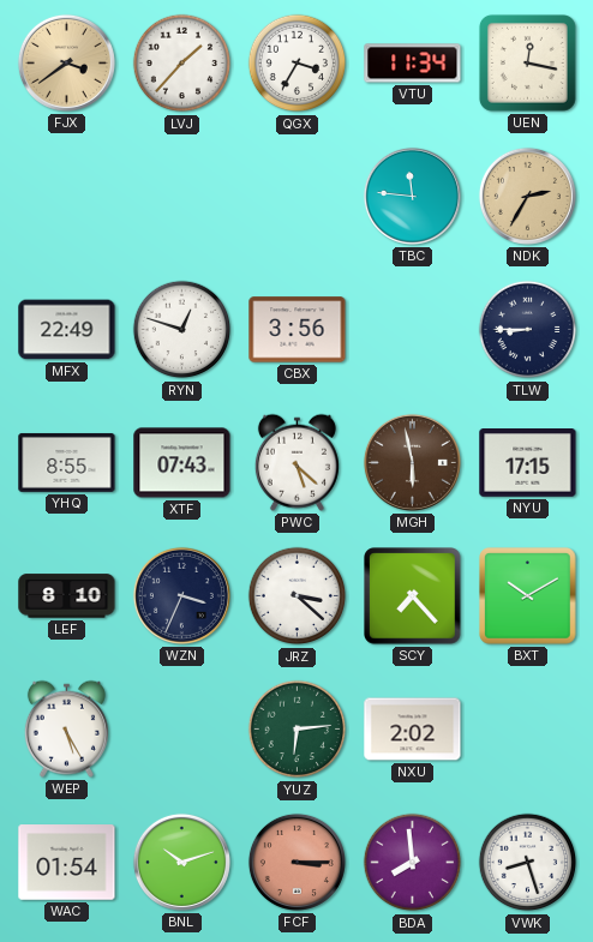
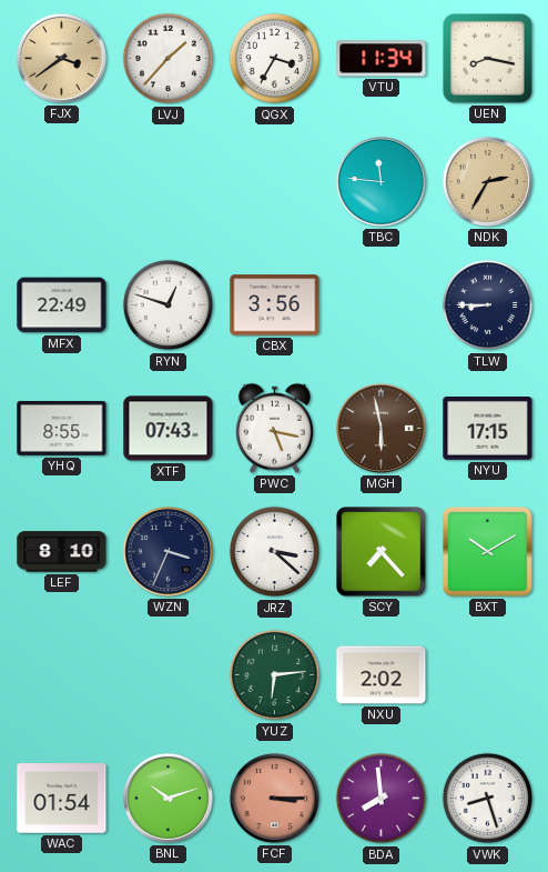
UEN: 12:17 -> 8:17 (487, 58)
PWC: 5:22 -> 5:17 (274, 428)
WEP: 5:25 -> none (66, 728)
